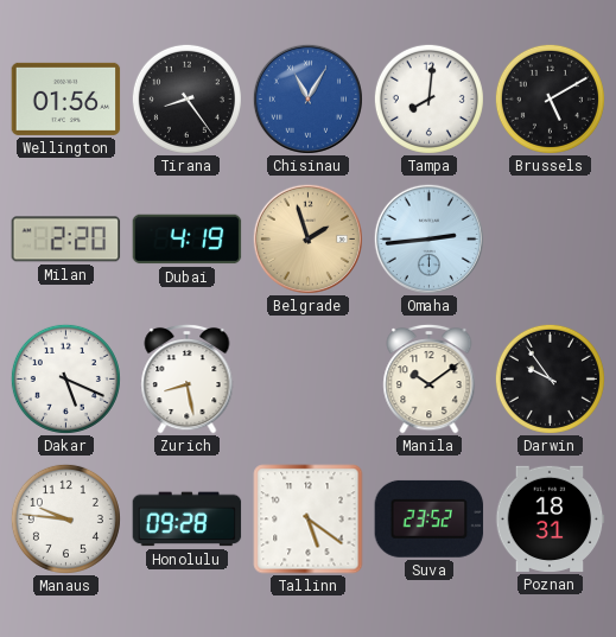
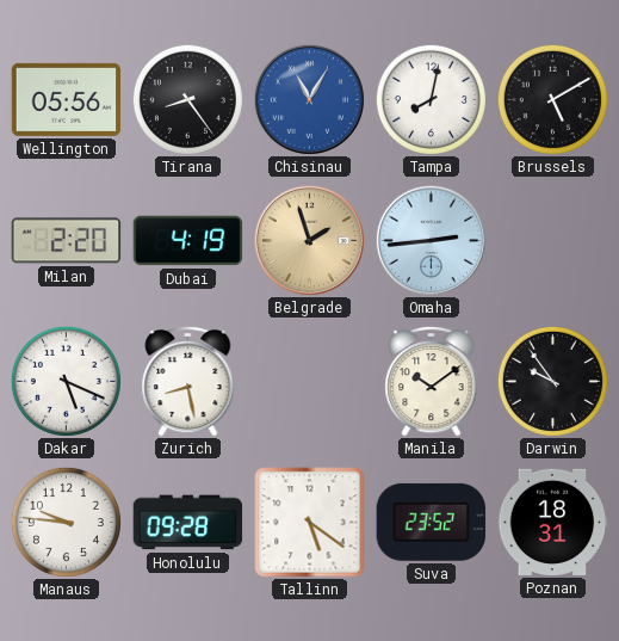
Wellington: 01:56 -> 05:56 (67, 99)
Tampa: 8:01 -> 8:02 (431, 99)
